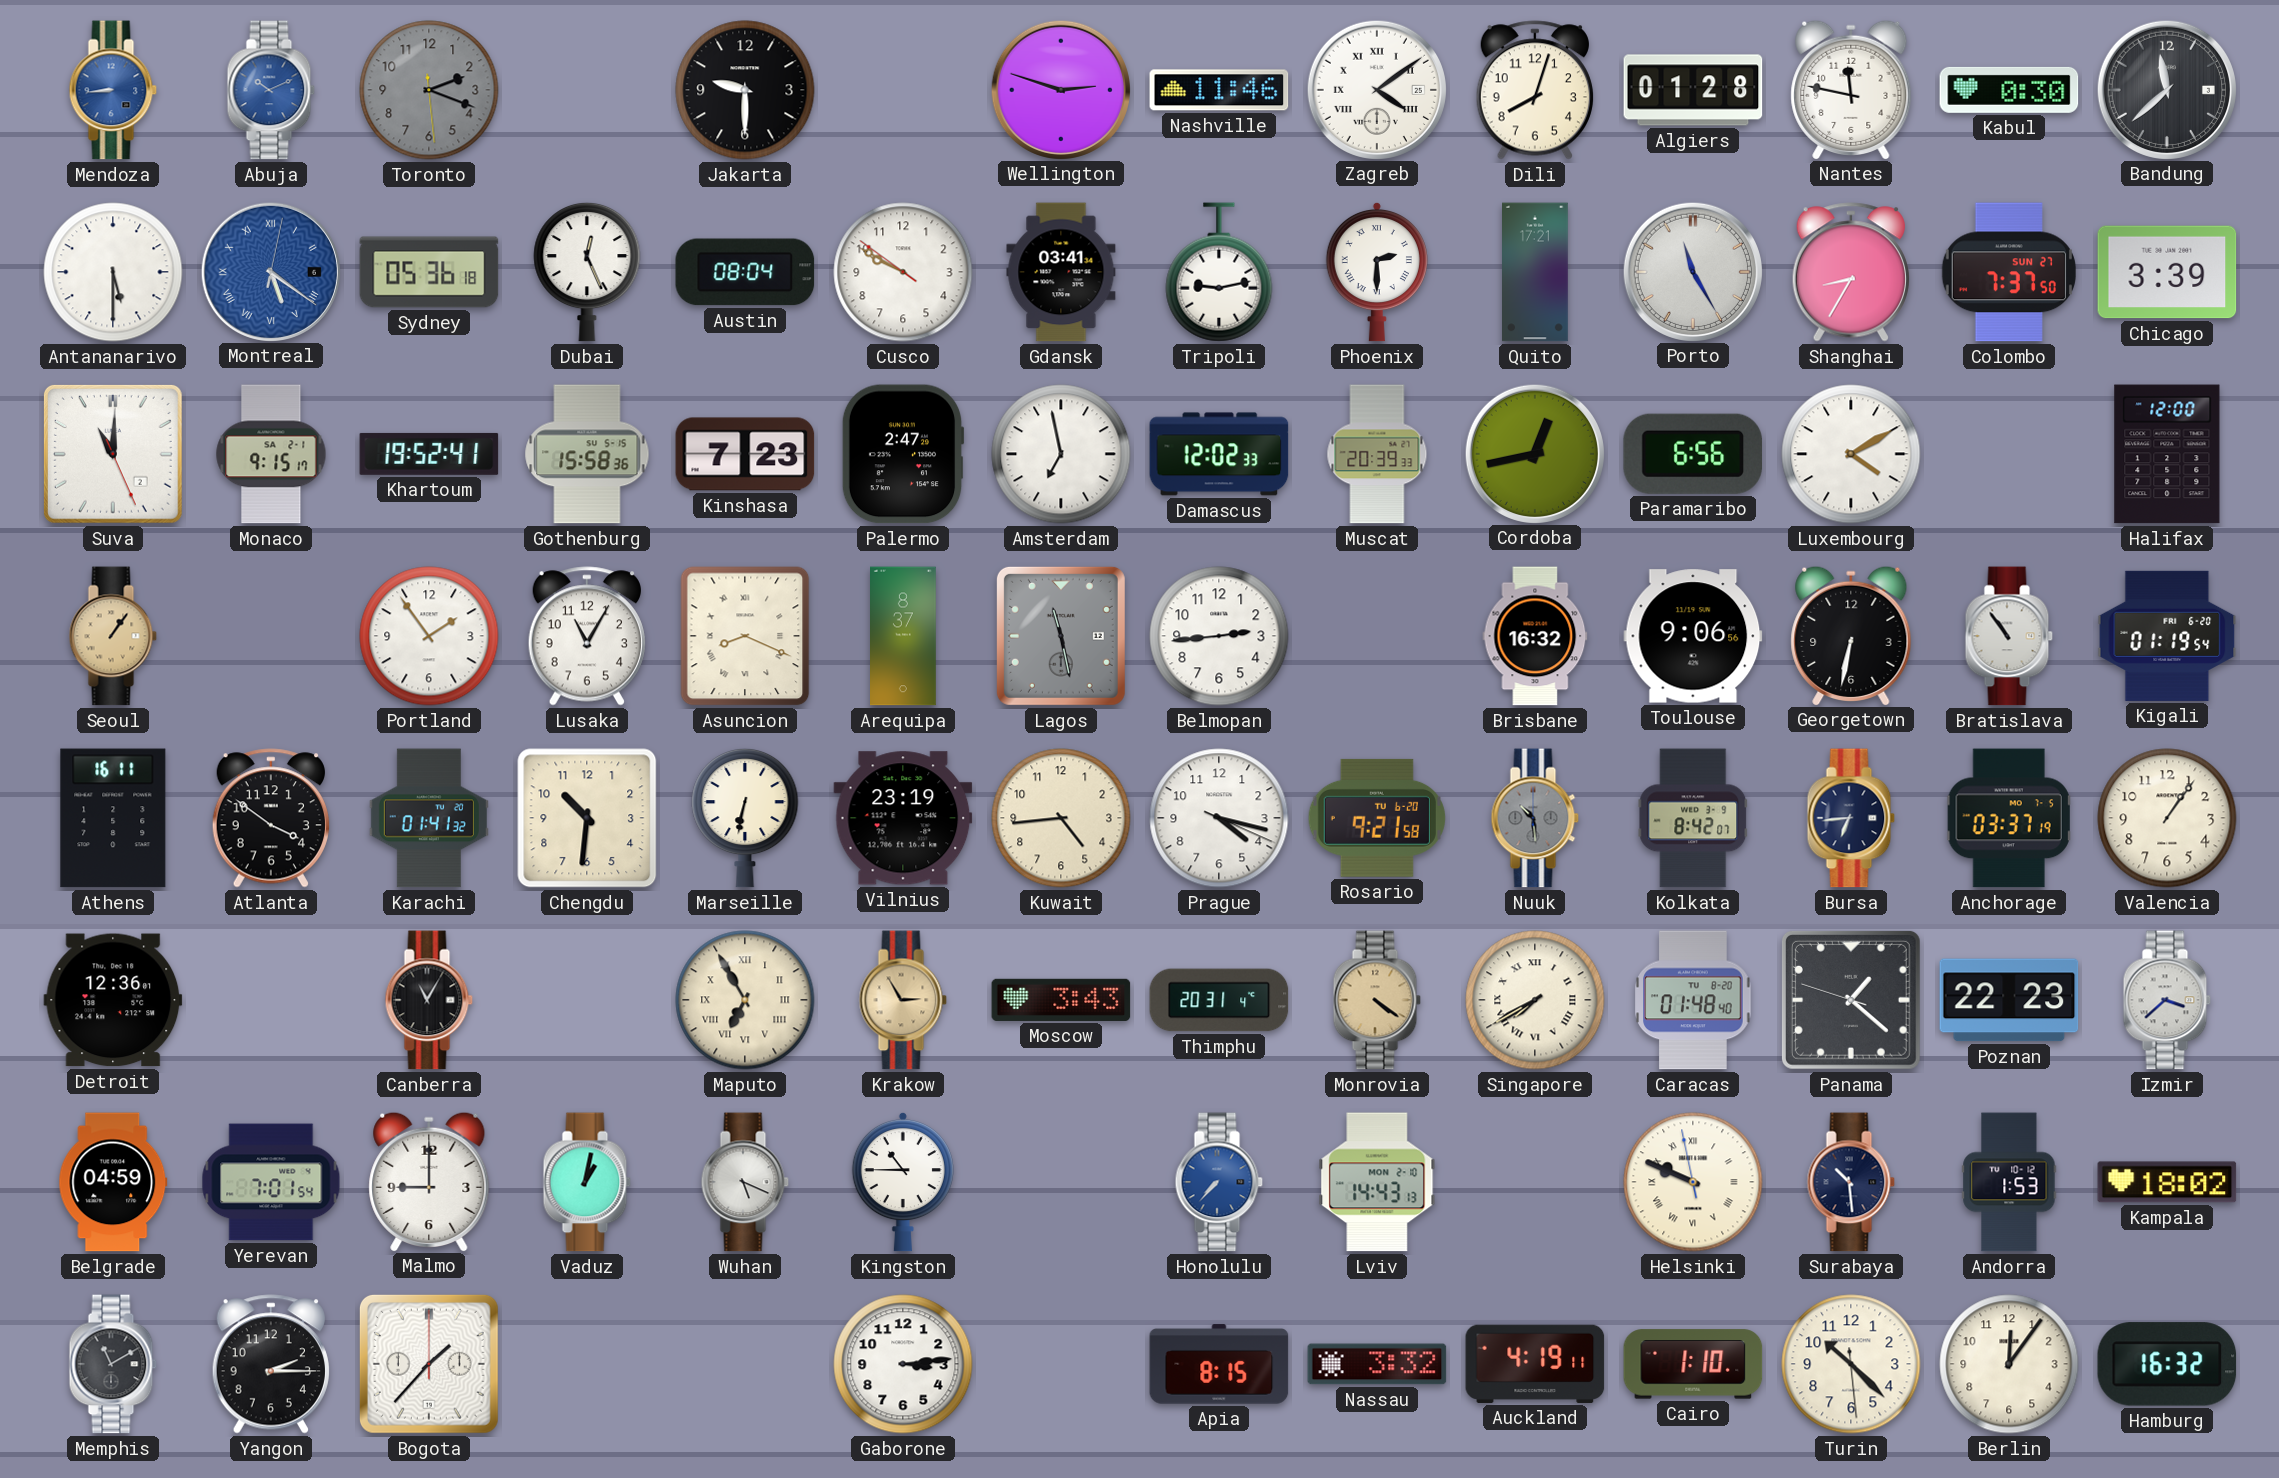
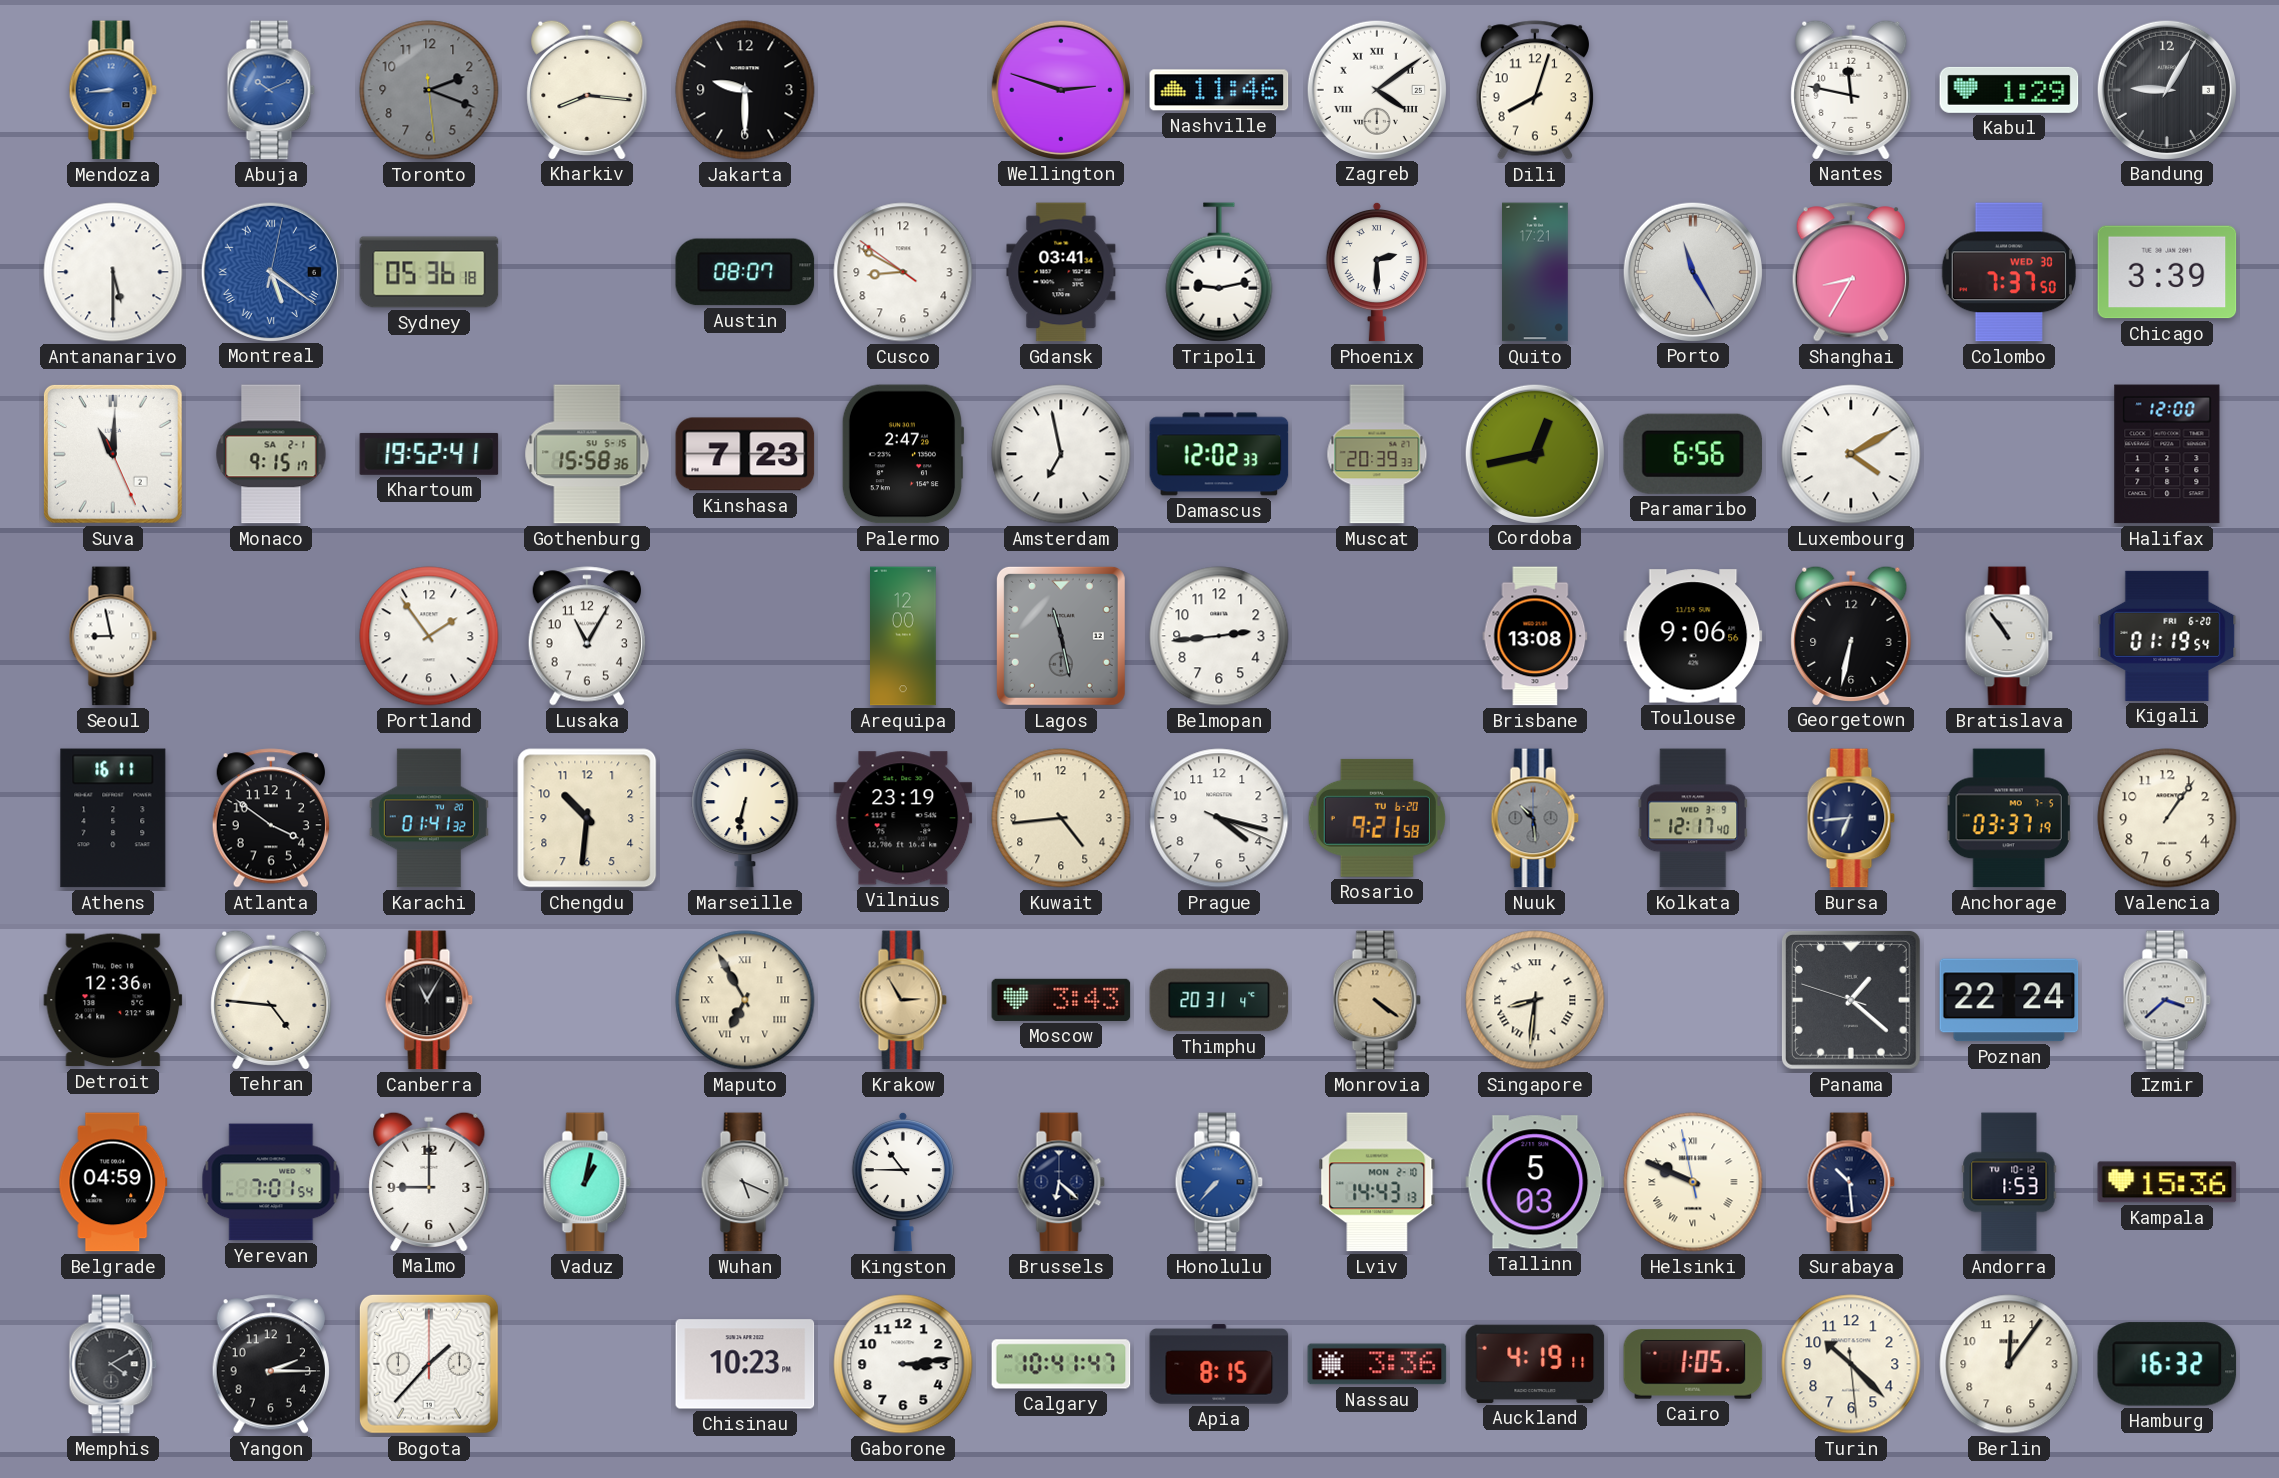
Kharkiv: none -> 8:16 (587, 89)
Algiers: 01:28 -> none (1693, 90)
Kabul: 0:30 -> 1:29 (2009, 90)
Bandung: 11:38 -> 9:05 (2166, 89)
Dubai: 12:26 -> none (587, 272)
Austin: 08:04 -> 08:07 (745, 272)
Cusco: 9:49 -> 8:49 (903, 272)
Colombo date: SUN 27 -> WED 30 (2009, 272)
Seoul: 1:06 -> 8:58 (113, 636)
Seoul dial: champagne -> white (113, 636)
Asuncion: 8:19 -> none (745, 636)
Arequipa: 8:37 -> 12:00 (904, 636)
Brisbane: 16:32 -> 13:08 (1535, 636)
Kolkata: 8:42 -> 12:17 (1693, 818)
Tehran: none -> 4:46 (271, 999)
Singapore: 7:40 -> 8:31 (1535, 1000)
Caracas: 01:48 -> none (1693, 1000)
Poznan: 22:23 -> 22:24 (2009, 1000)
Brussels: none -> 6:22 (1061, 1182)
Tallinn: none -> 5:03 (1535, 1182)
Kampala: 18:02 -> 15:36 (2167, 1182)
Memphis: 11:10 -> 4:10 (113, 1364)
Chisinau: none -> 10:23 (745, 1364)
Calgary: none -> 10:41 (1061, 1364)
Nassau: 3:32 -> 3:36 (1377, 1364)
Cairo: 1:10 -> 1:05 (1693, 1364)
